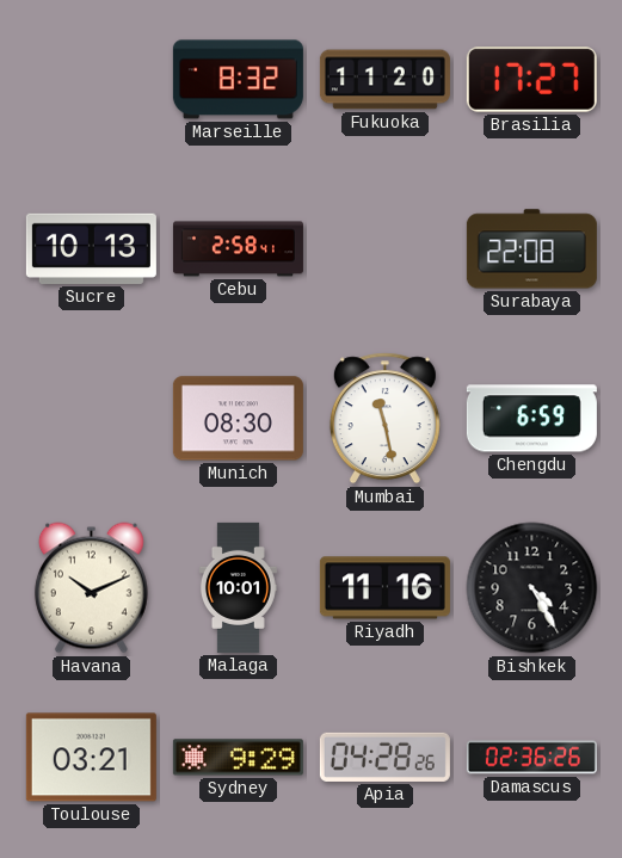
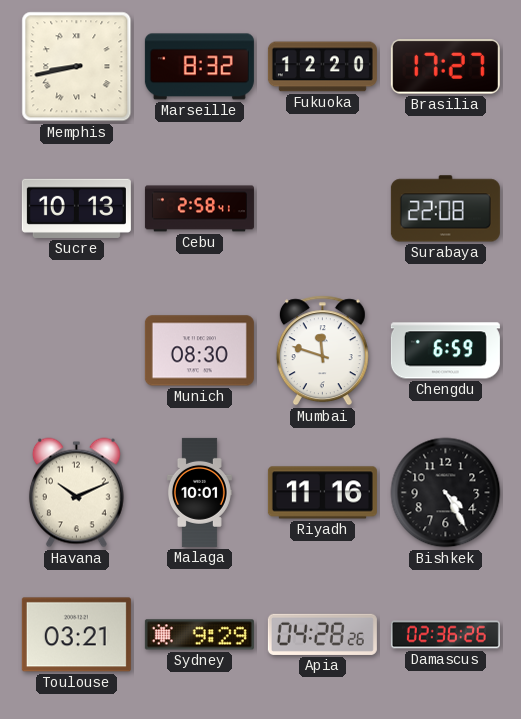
Memphis: none -> 8:43 (77, 67)
Fukuoka: 11:20 -> 12:20 (322, 67)
Mumbai: 11:28 -> 11:48 (322, 351)
